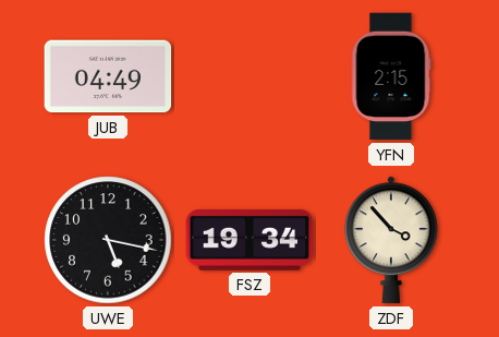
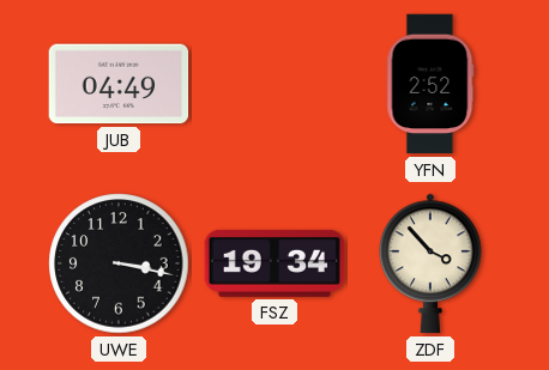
YFN: 2:15 -> 2:52 (430, 84)
UWE: 5:17 -> 3:17 (119, 263)
